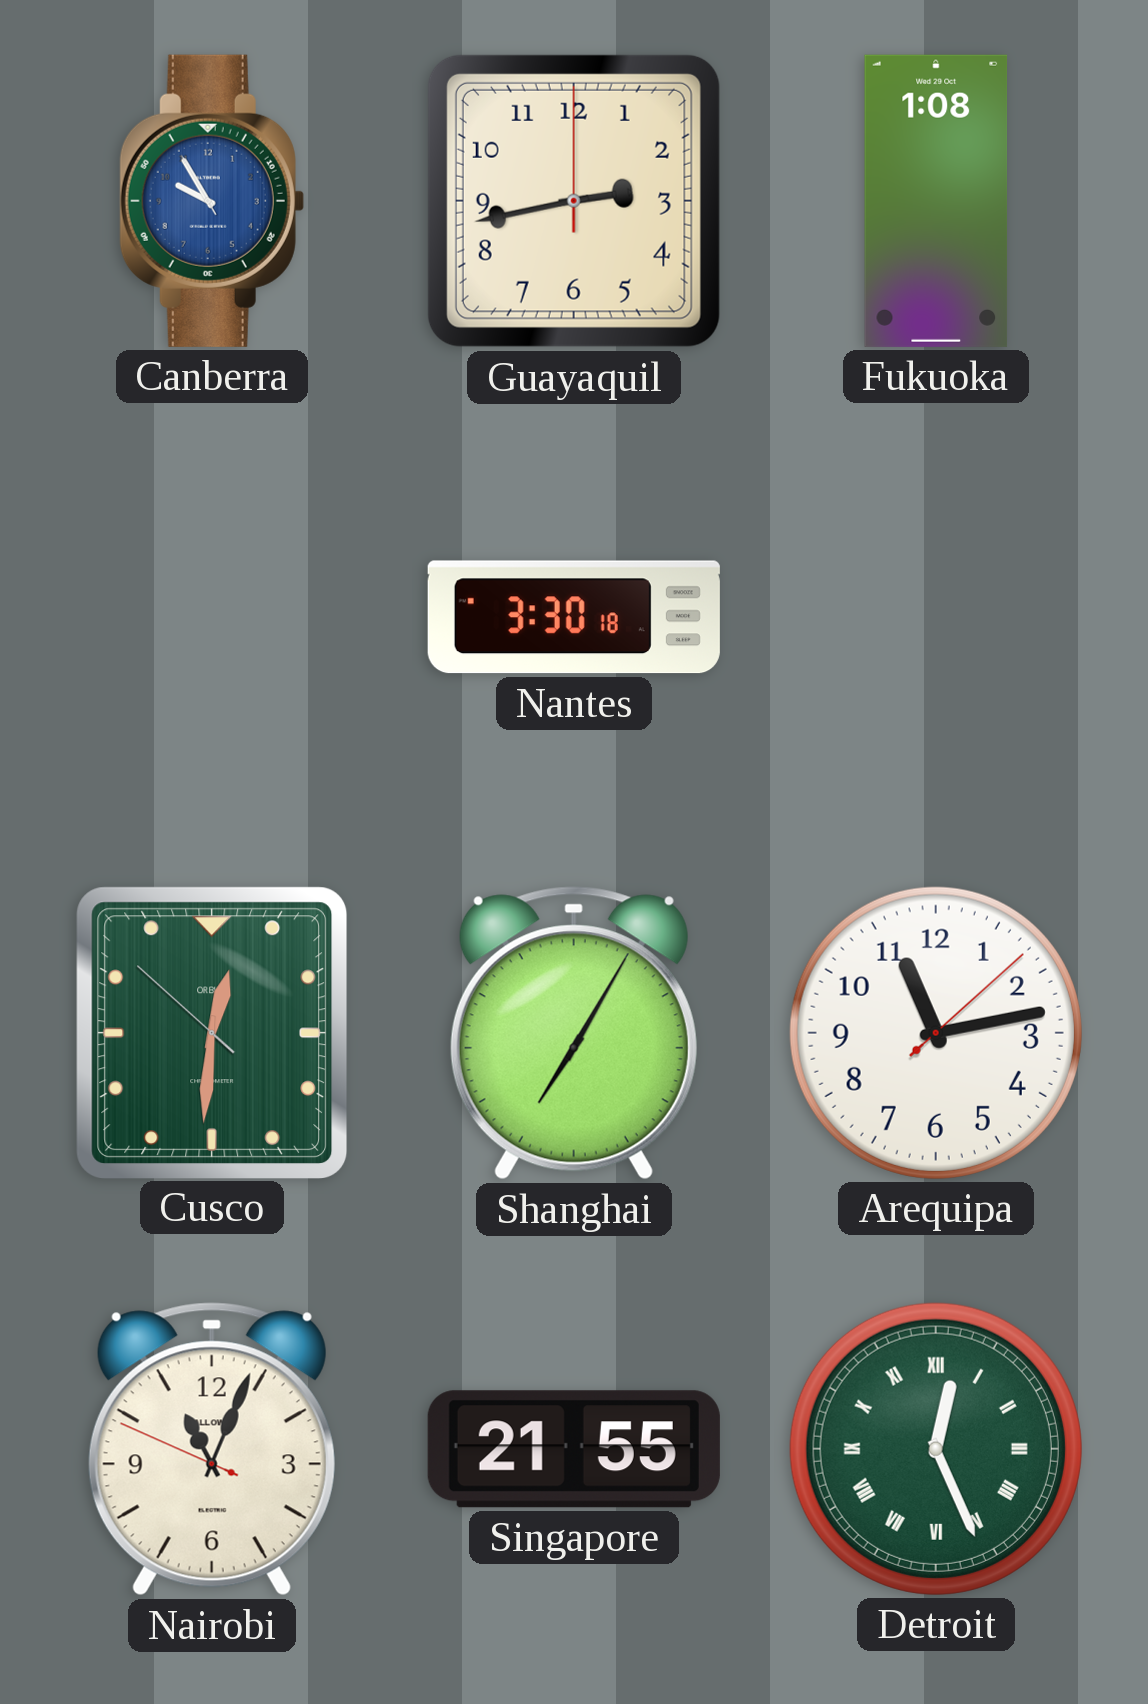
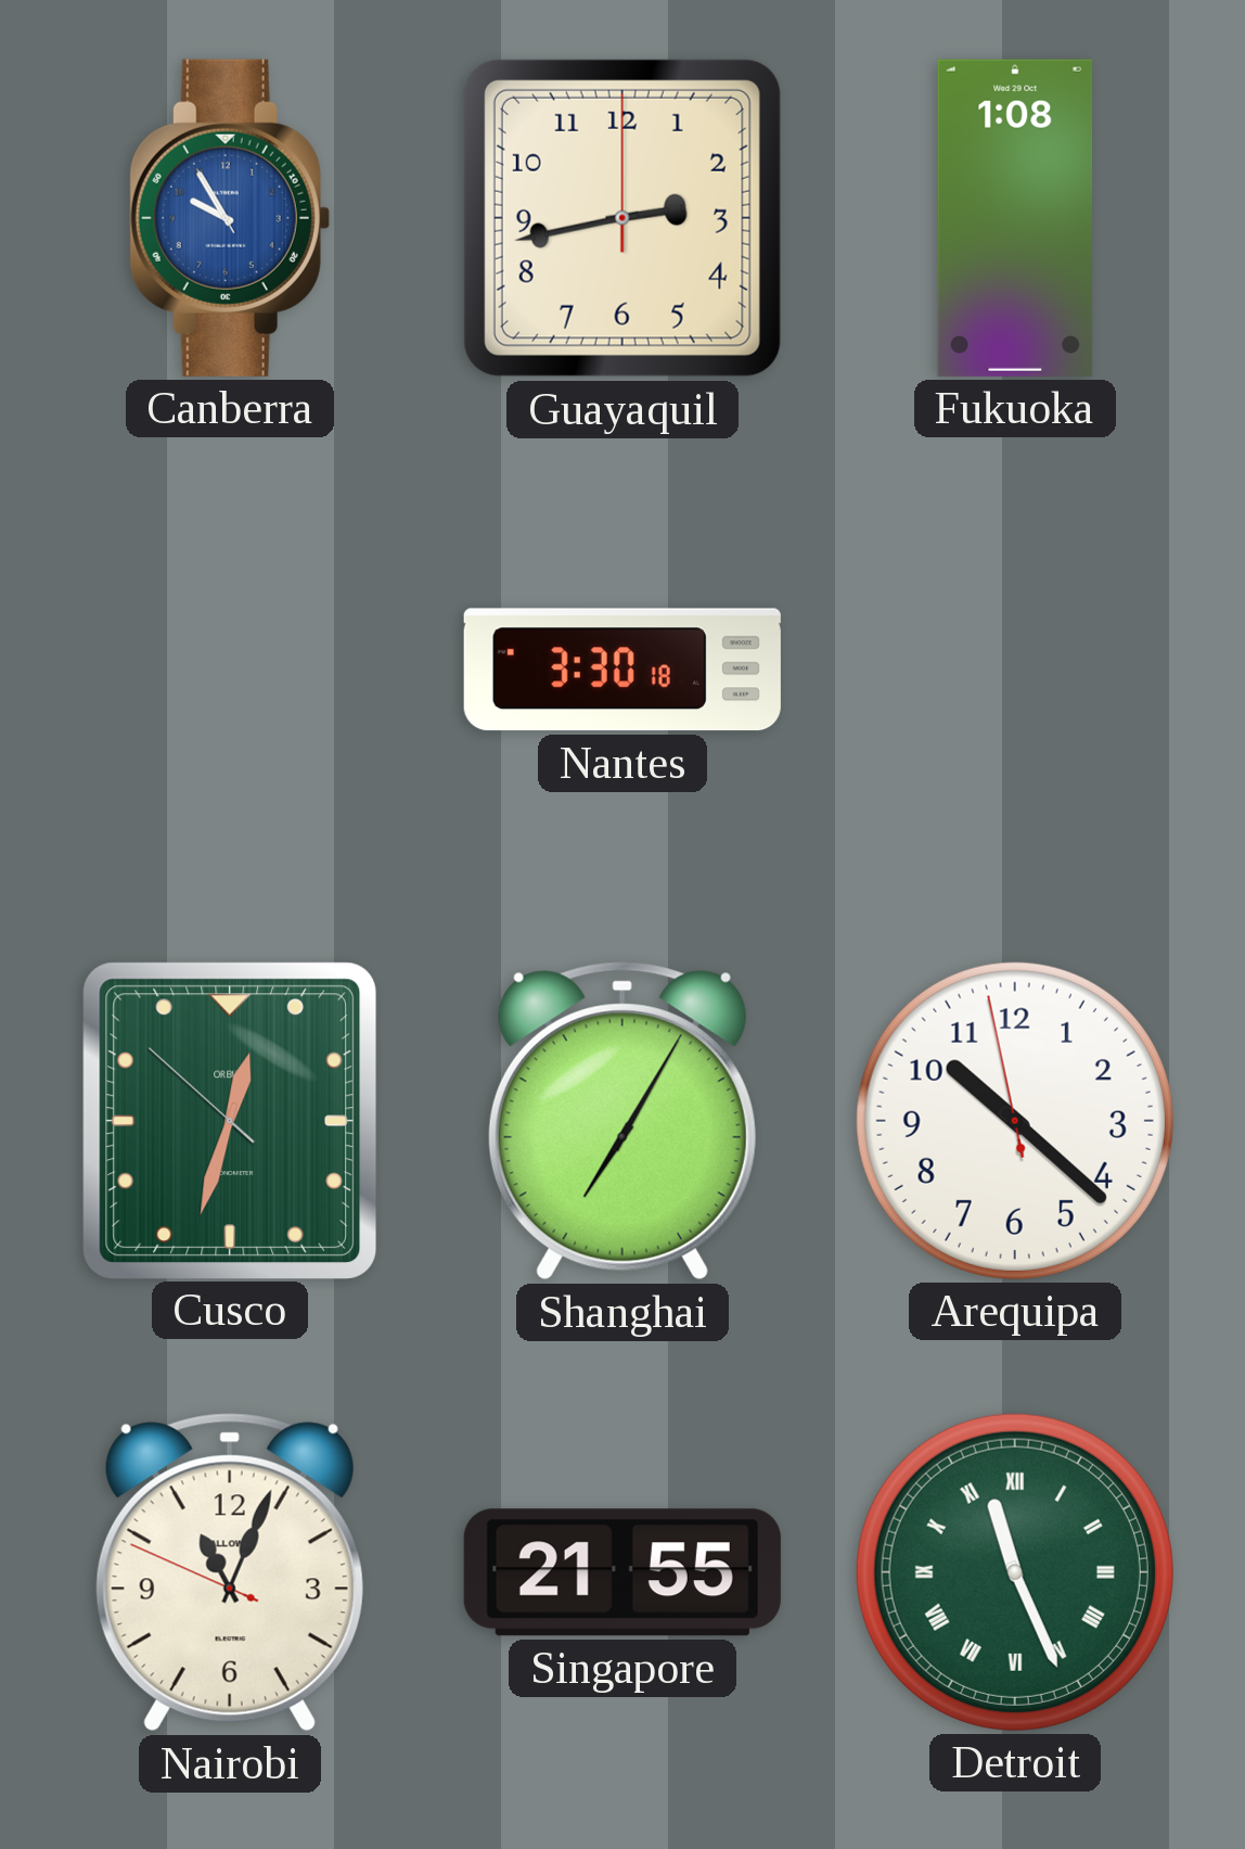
Cusco: 12:30 -> 12:32 (230, 1120)
Arequipa: 11:13 -> 10:21 (1015, 1121)
Detroit: 12:26 -> 11:26 (1015, 1572)
